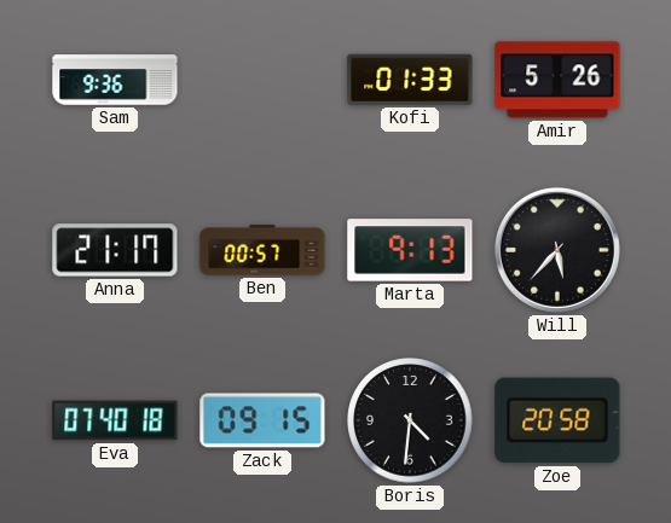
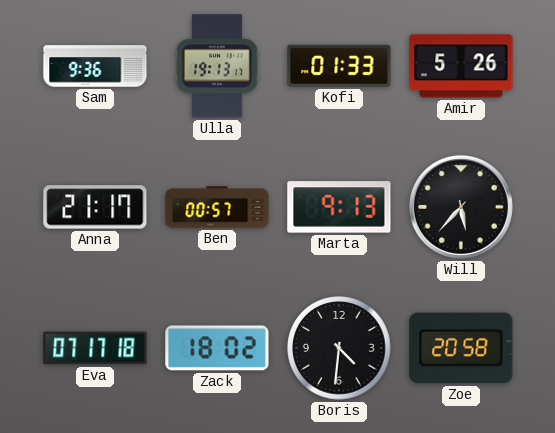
Ulla: none -> 19:13 (217, 66)
Eva: 07:40 -> 07:17 (95, 348)
Zack: 09:15 -> 18:02 (217, 348)
